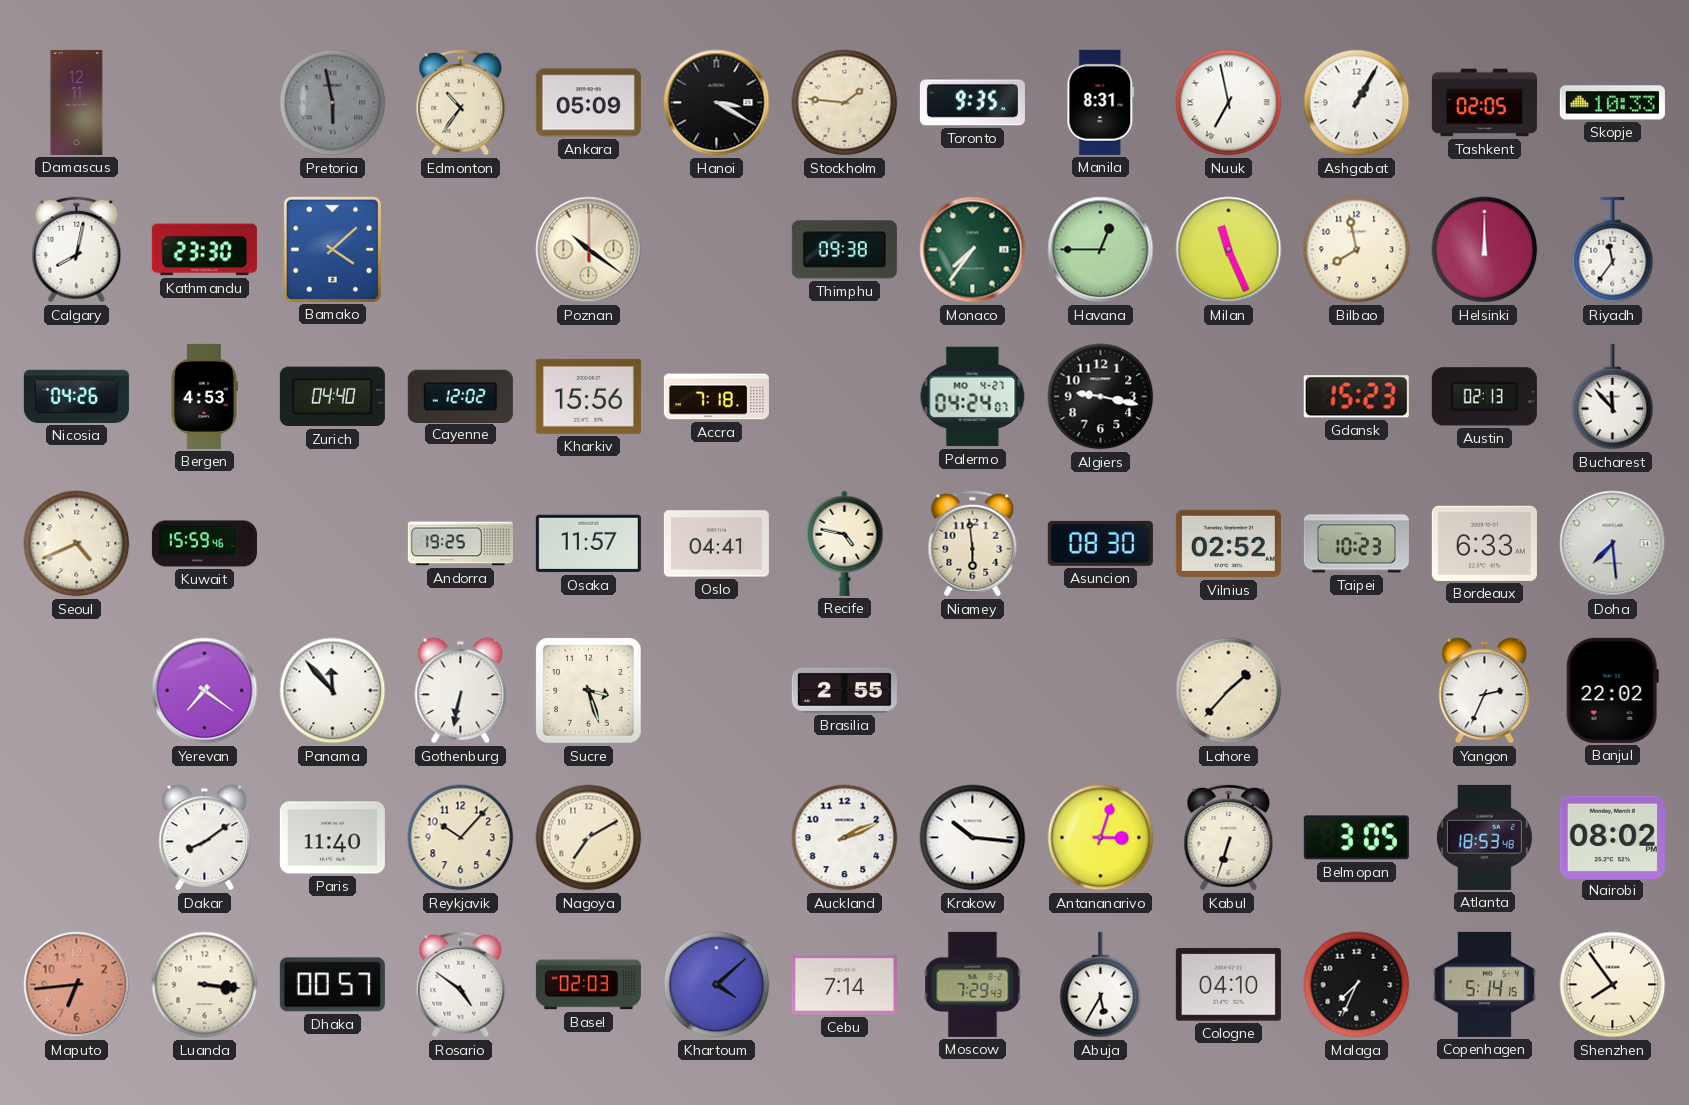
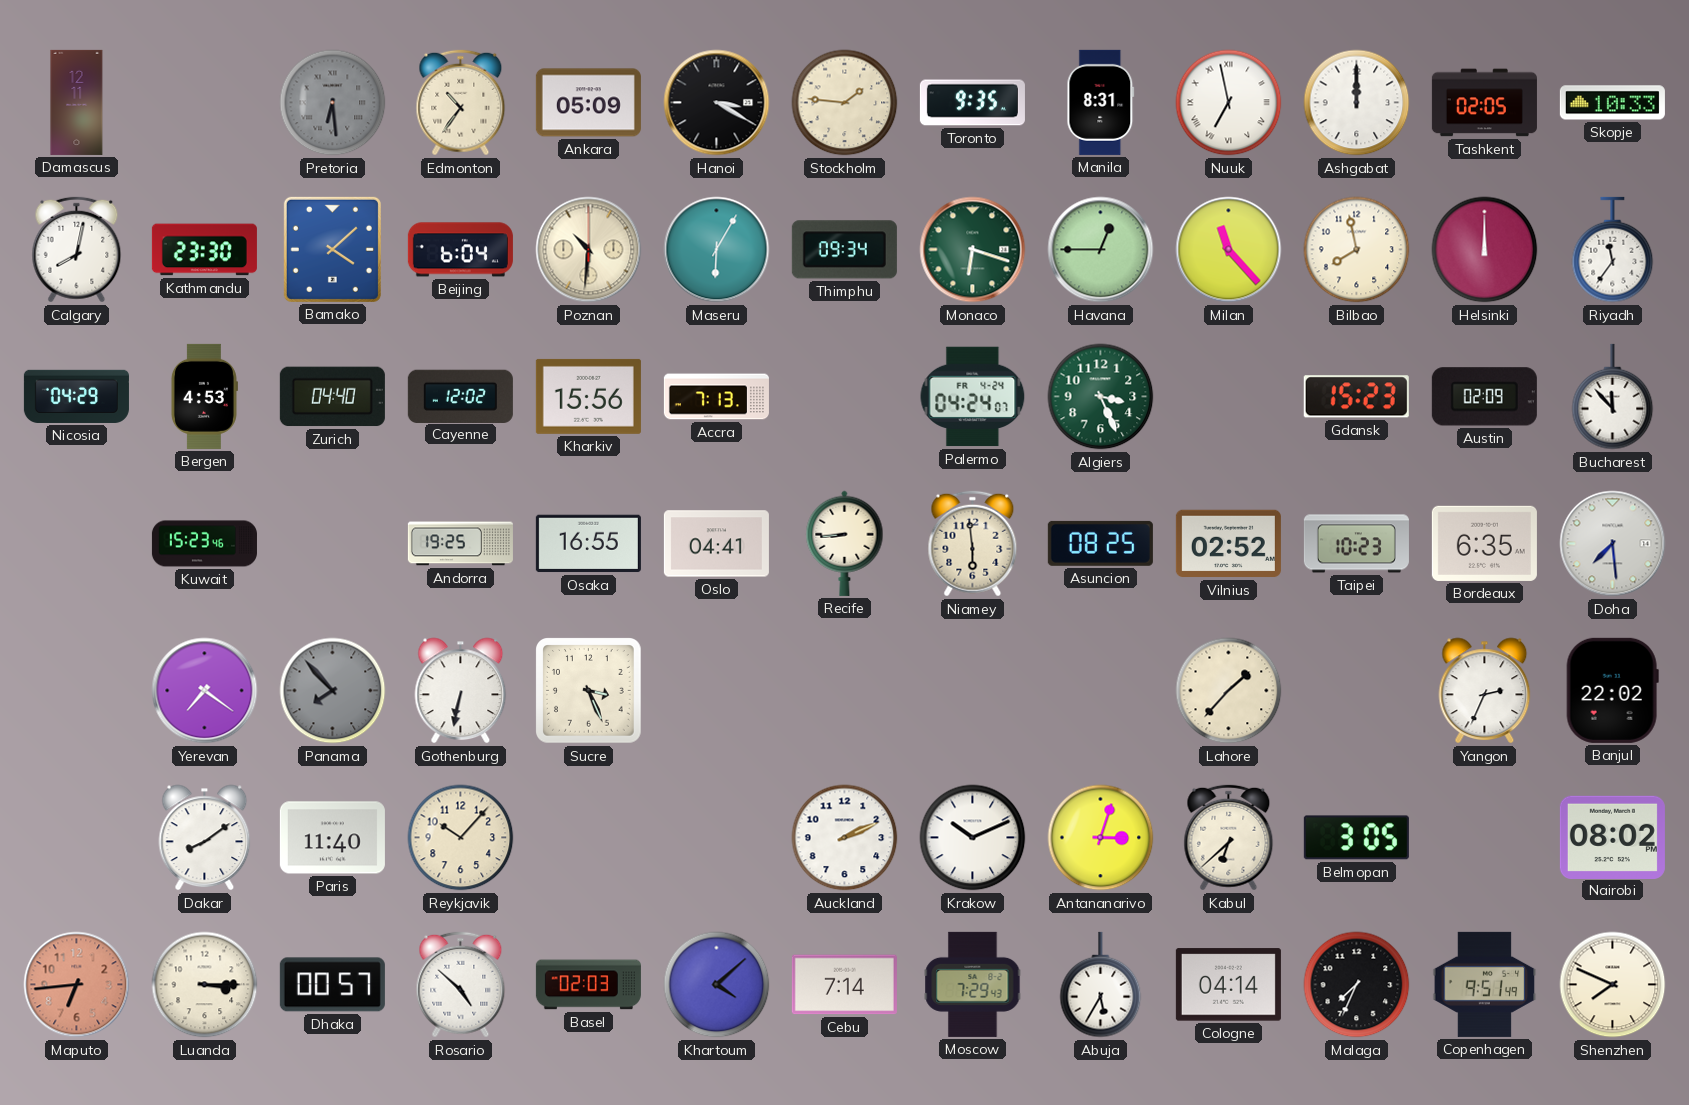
Pretoria: 5:58 -> 6:29 (333, 103)
Ashgabat: 1:05 -> 12:00 (1357, 103)
Beijing: none -> 6:04 (460, 250)
Poznan: 10:21 -> 10:31 (589, 250)
Maseru: none -> 6:05 (717, 250)
Thimphu: 09:38 -> 09:34 (844, 250)
Monaco: 7:36 -> 6:18 (973, 250)
Milan: 11:26 -> 11:23 (1229, 250)
Nicosia: 04:26 -> 04:29 (76, 396)
Accra: 7:18 -> 7:13 (716, 397)
Palermo date: MO 4-27 -> FR 4-24 (973, 397)
Algiers: 9:17 -> 3:26 (1101, 397)
Algiers dial: black -> green (1101, 397)
Austin: 02:13 -> 02:09 (1484, 397)
Seoul: 4:41 -> none (77, 544)
Kuwait: 15:59 -> 15:23 (204, 544)
Osaka: 11:57 -> 16:55 (588, 544)
Recife: 4:47 -> 8:44 (845, 543)
Asuncion: 08:30 -> 08:25 (1100, 543)
Bordeaux: 6:33 -> 6:35 (1484, 543)
Panama: 11:53 -> 7:53 (333, 691)
Panama dial: white -> grey (333, 691)
Sucre: 3:27 -> 3:26 (589, 691)
Brasilia: 2:55 -> none (844, 690)
Nagoya: 7:10 -> none (589, 838)
Krakow: 10:16 -> 10:11 (973, 838)
Kabul: 6:33 -> 6:38 (1229, 838)
Atlanta: 18:53 -> none (1484, 837)
Luanda: 3:16 -> 3:15 (205, 985)
Rosario: 4:51 -> 4:52 (461, 985)
Cologne: 04:10 -> 04:14 (1228, 985)
Copenhagen: 5:14 -> 9:51 (1485, 984)
Shenzhen: 7:54 -> 7:49 (1613, 985)
